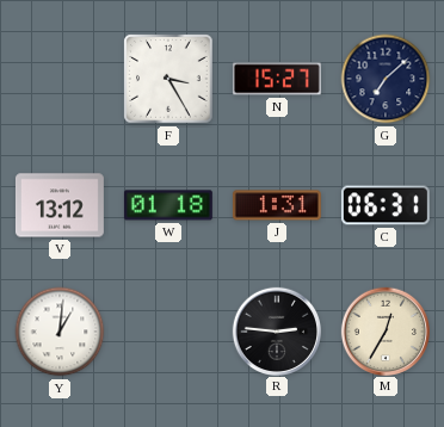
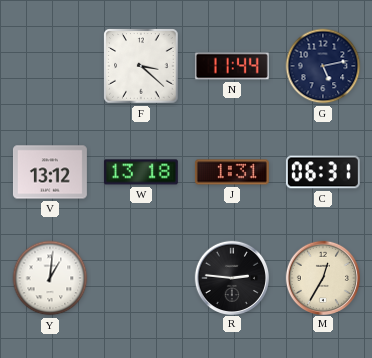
F: 3:25 -> 3:22 (141, 66)
N: 15:27 -> 11:44 (232, 66)
G: 7:08 -> 5:13 (323, 66)
W: 01:18 -> 13:18 (141, 172)
